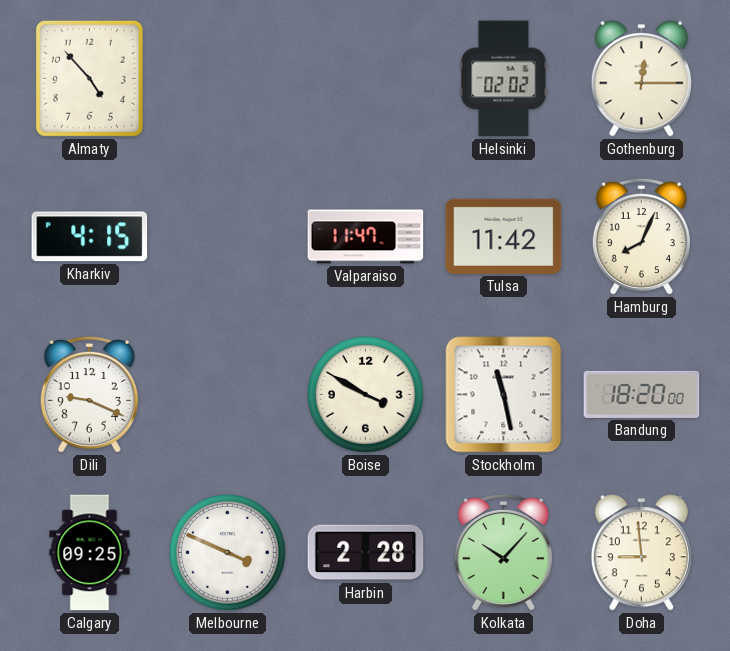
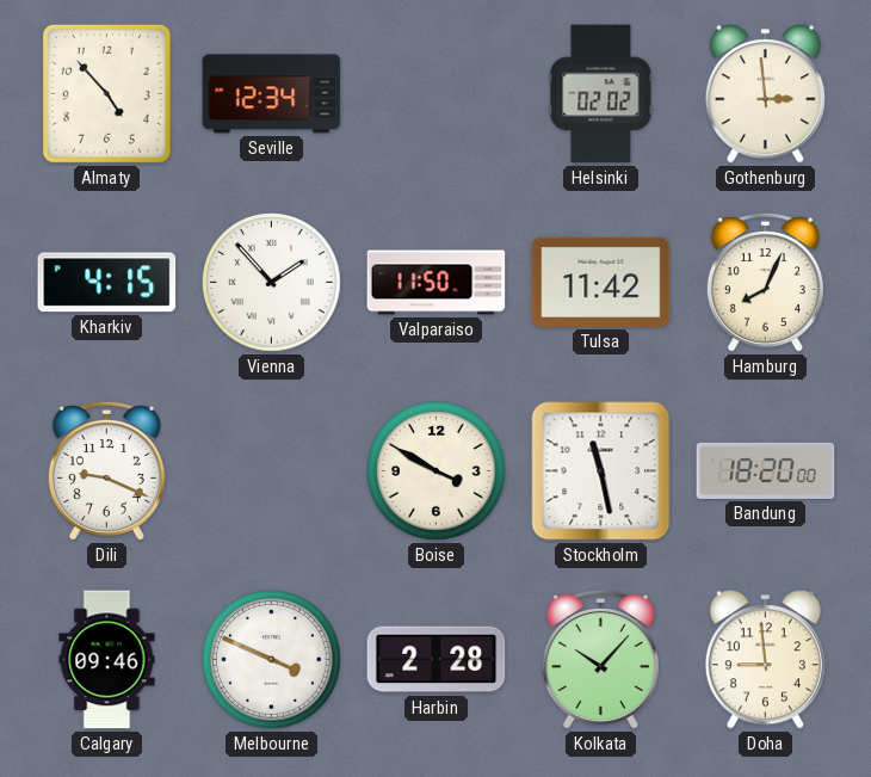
Seville: none -> 12:34 (272, 94)
Gothenburg: 12:15 -> 2:59 (765, 94)
Vienna: none -> 1:53 (272, 283)
Valparaiso: 11:47 -> 11:50 (437, 283)
Calgary: 09:25 -> 09:46 (107, 660)
